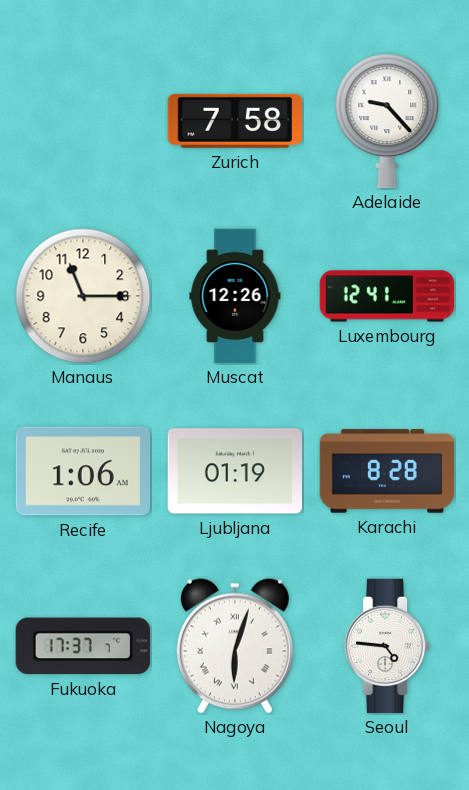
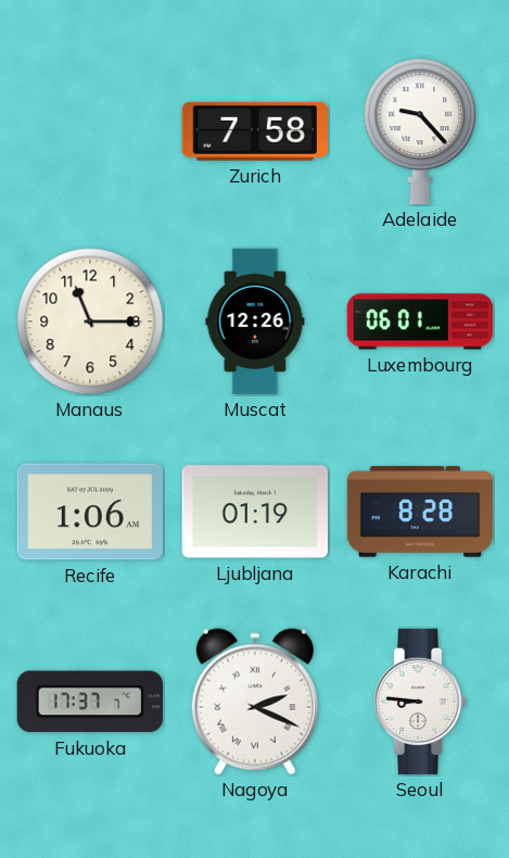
Luxembourg: 12:41 -> 06:01 (420, 321)
Nagoya: 6:03 -> 2:19 (255, 702)
Seoul: 4:46 -> 8:46 (420, 702)
